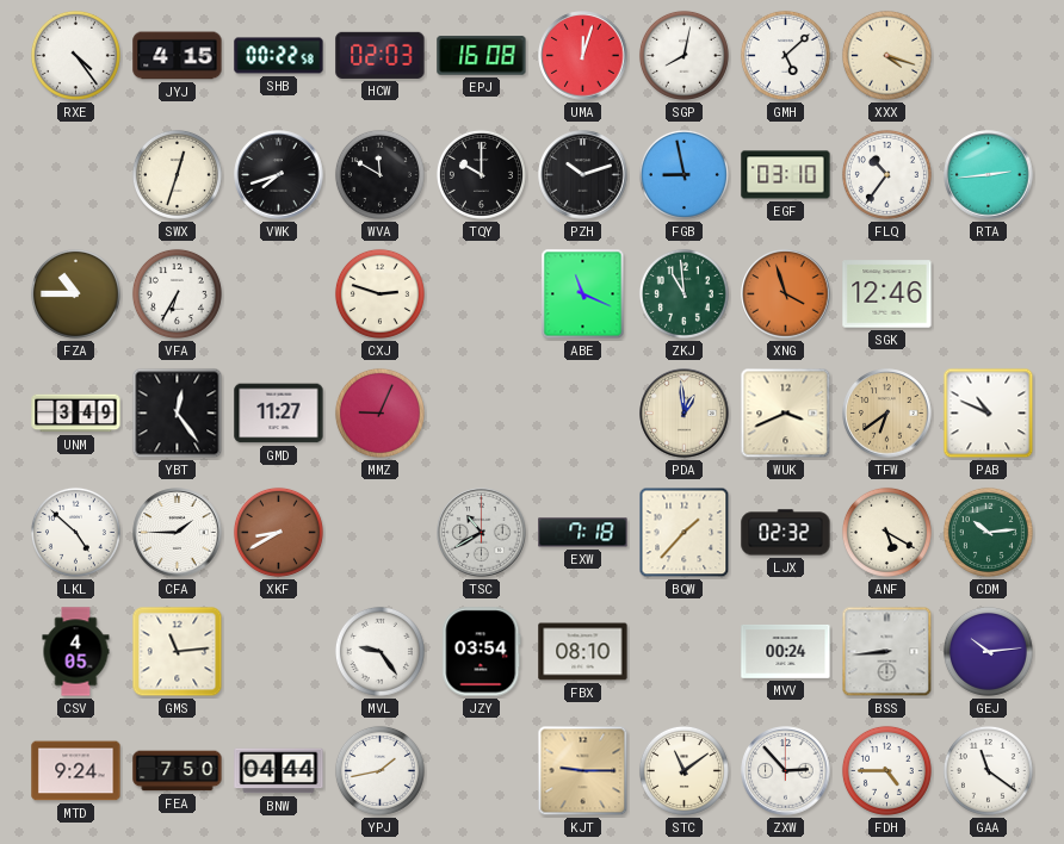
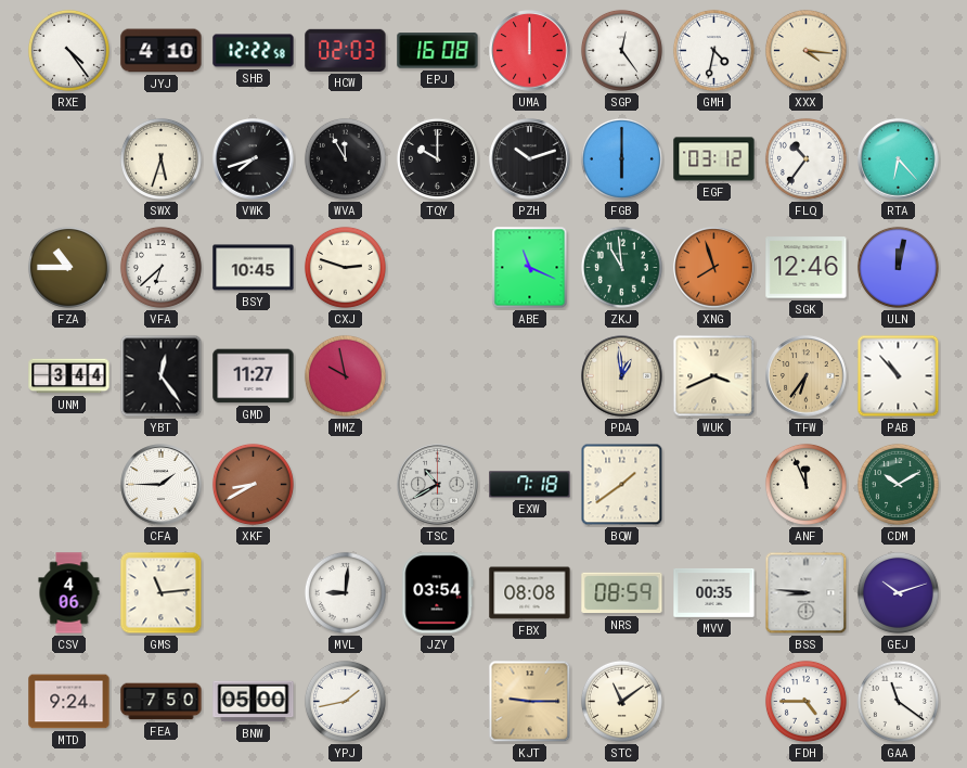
JYJ: 4:15 -> 4:10 (162, 51)
SHB: 00:22 -> 12:22 (254, 51)
UMA: 12:03 -> 12:00 (530, 51)
SGP: 8:02 -> 12:24 (621, 50)
GMH: 5:08 -> 4:32 (713, 50)
XXX: 4:18 -> 4:16 (805, 50)
SWX: 12:33 -> 5:33 (160, 158)
WVA: 11:50 -> 11:55 (345, 158)
FGB: 8:58 -> 6:00 (621, 158)
EGF: 03:10 -> 03:12 (714, 159)
RTA: 2:44 -> 6:23 (899, 159)
VFA: 6:35 -> 6:38 (160, 267)
BSY: none -> 10:45 (254, 268)
XNG: 3:57 -> 7:57 (714, 268)
ULN: none -> 12:02 (898, 267)
UNM: 3:49 -> 3:44 (69, 376)
MMZ: 9:04 -> 9:58 (345, 375)
TFW: 6:39 -> 6:36 (807, 376)
PAB: 10:49 -> 10:53 (899, 376)
LKL: 4:52 -> none (75, 532)
BQW: 1:37 -> 1:39 (622, 485)
LJX: 02:32 -> none (786, 533)
ANF: 5:20 -> 11:56 (805, 484)
CDM: 10:14 -> 10:10 (898, 484)
CSV: 4:05 -> 4:06 (69, 593)
MVL: 9:24 -> 9:01 (345, 592)
FBX: 08:10 -> 08:08 (530, 593)
NRS: none -> 08:59 (622, 593)
MVV: 00:24 -> 00:35 (714, 593)
BSS: 8:44 -> 8:46 (807, 593)
GEJ: 10:14 -> 10:12 (898, 592)
BNW: 04:44 -> 05:00 (254, 702)
ZXW: 2:53 -> none (786, 771)
